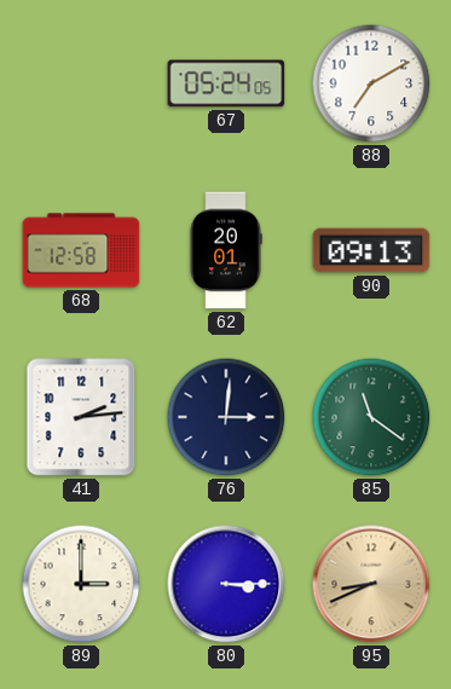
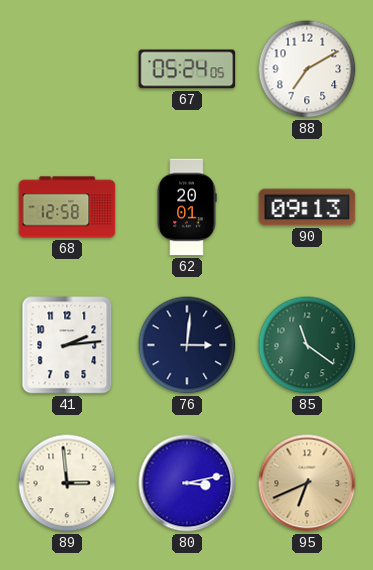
89: 3:00 -> 2:59 (67, 483)
80: 3:15 -> 3:13 (187, 483)
95: 8:41 -> 6:41 (307, 483)
